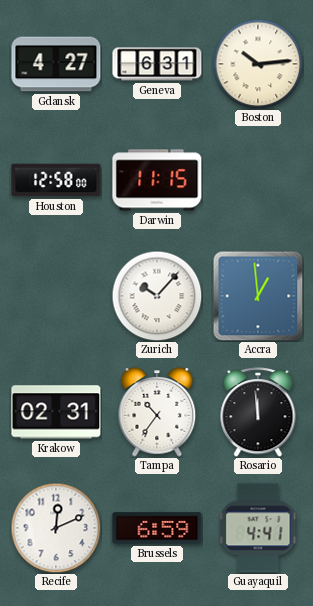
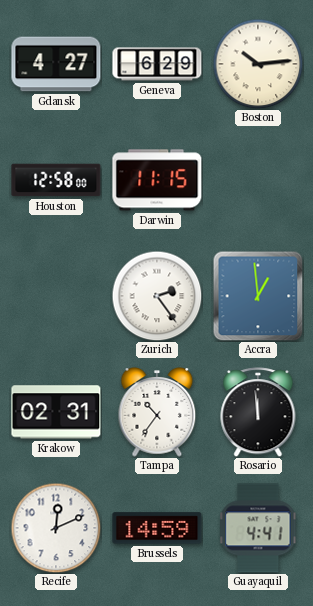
Geneva: 6:31 -> 6:29 (157, 64)
Zurich: 10:07 -> 2:24 (157, 296)
Brussels: 6:59 -> 14:59 (157, 528)
